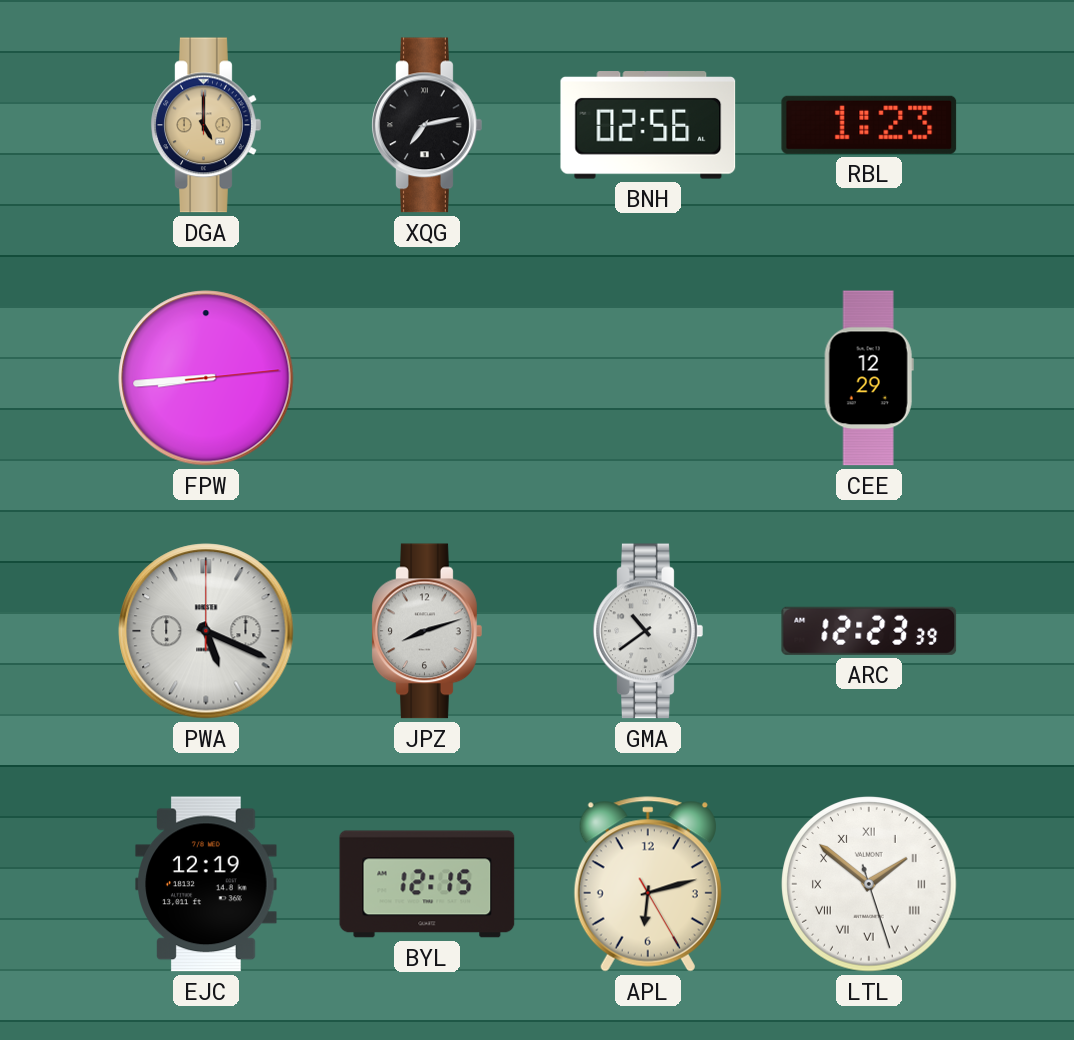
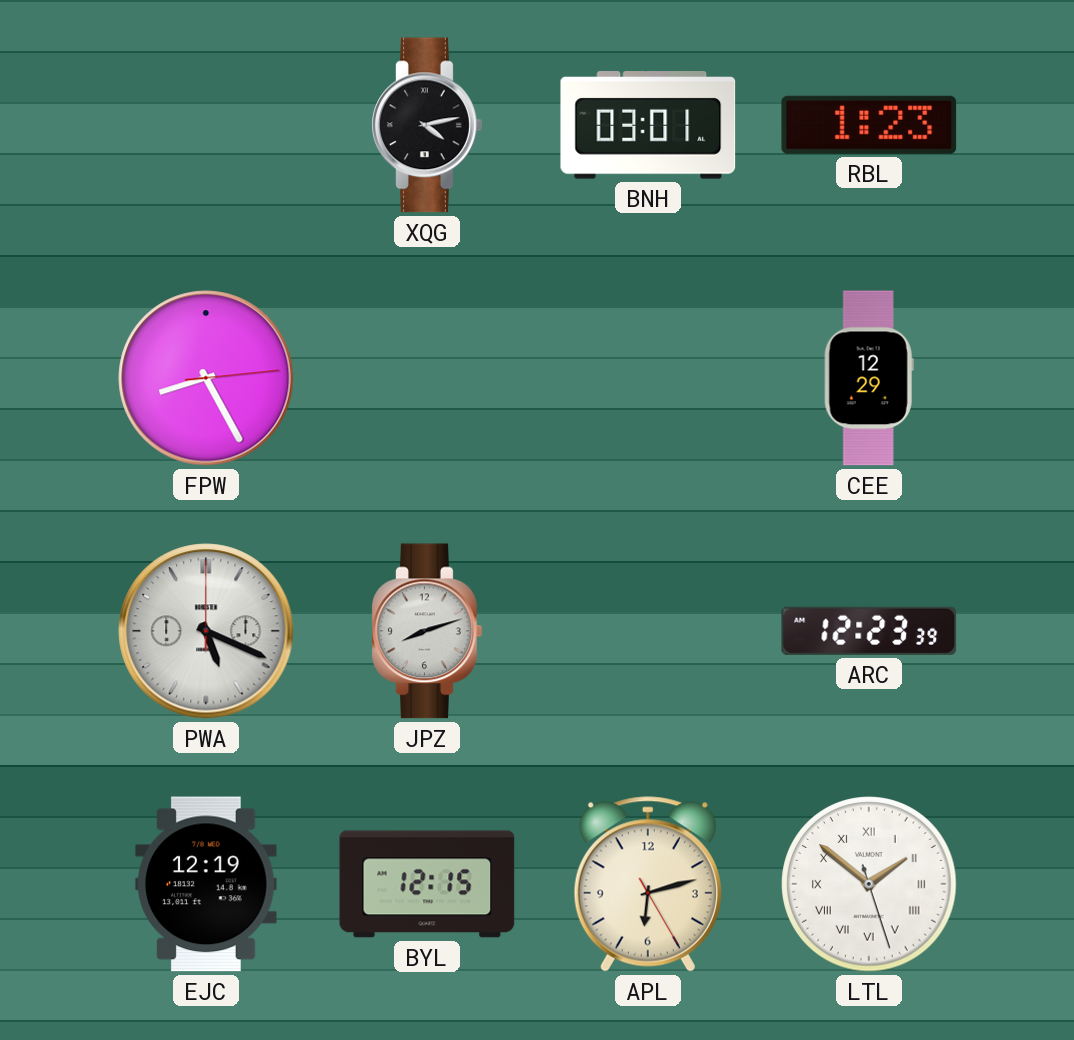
DGA: 5:00 -> none (206, 125)
XQG: 7:13 -> 4:13 (427, 125)
BNH: 02:56 -> 03:01 (648, 125)
FPW: 8:44 -> 8:25 (206, 378)
GMA: 10:39 -> none (648, 631)
